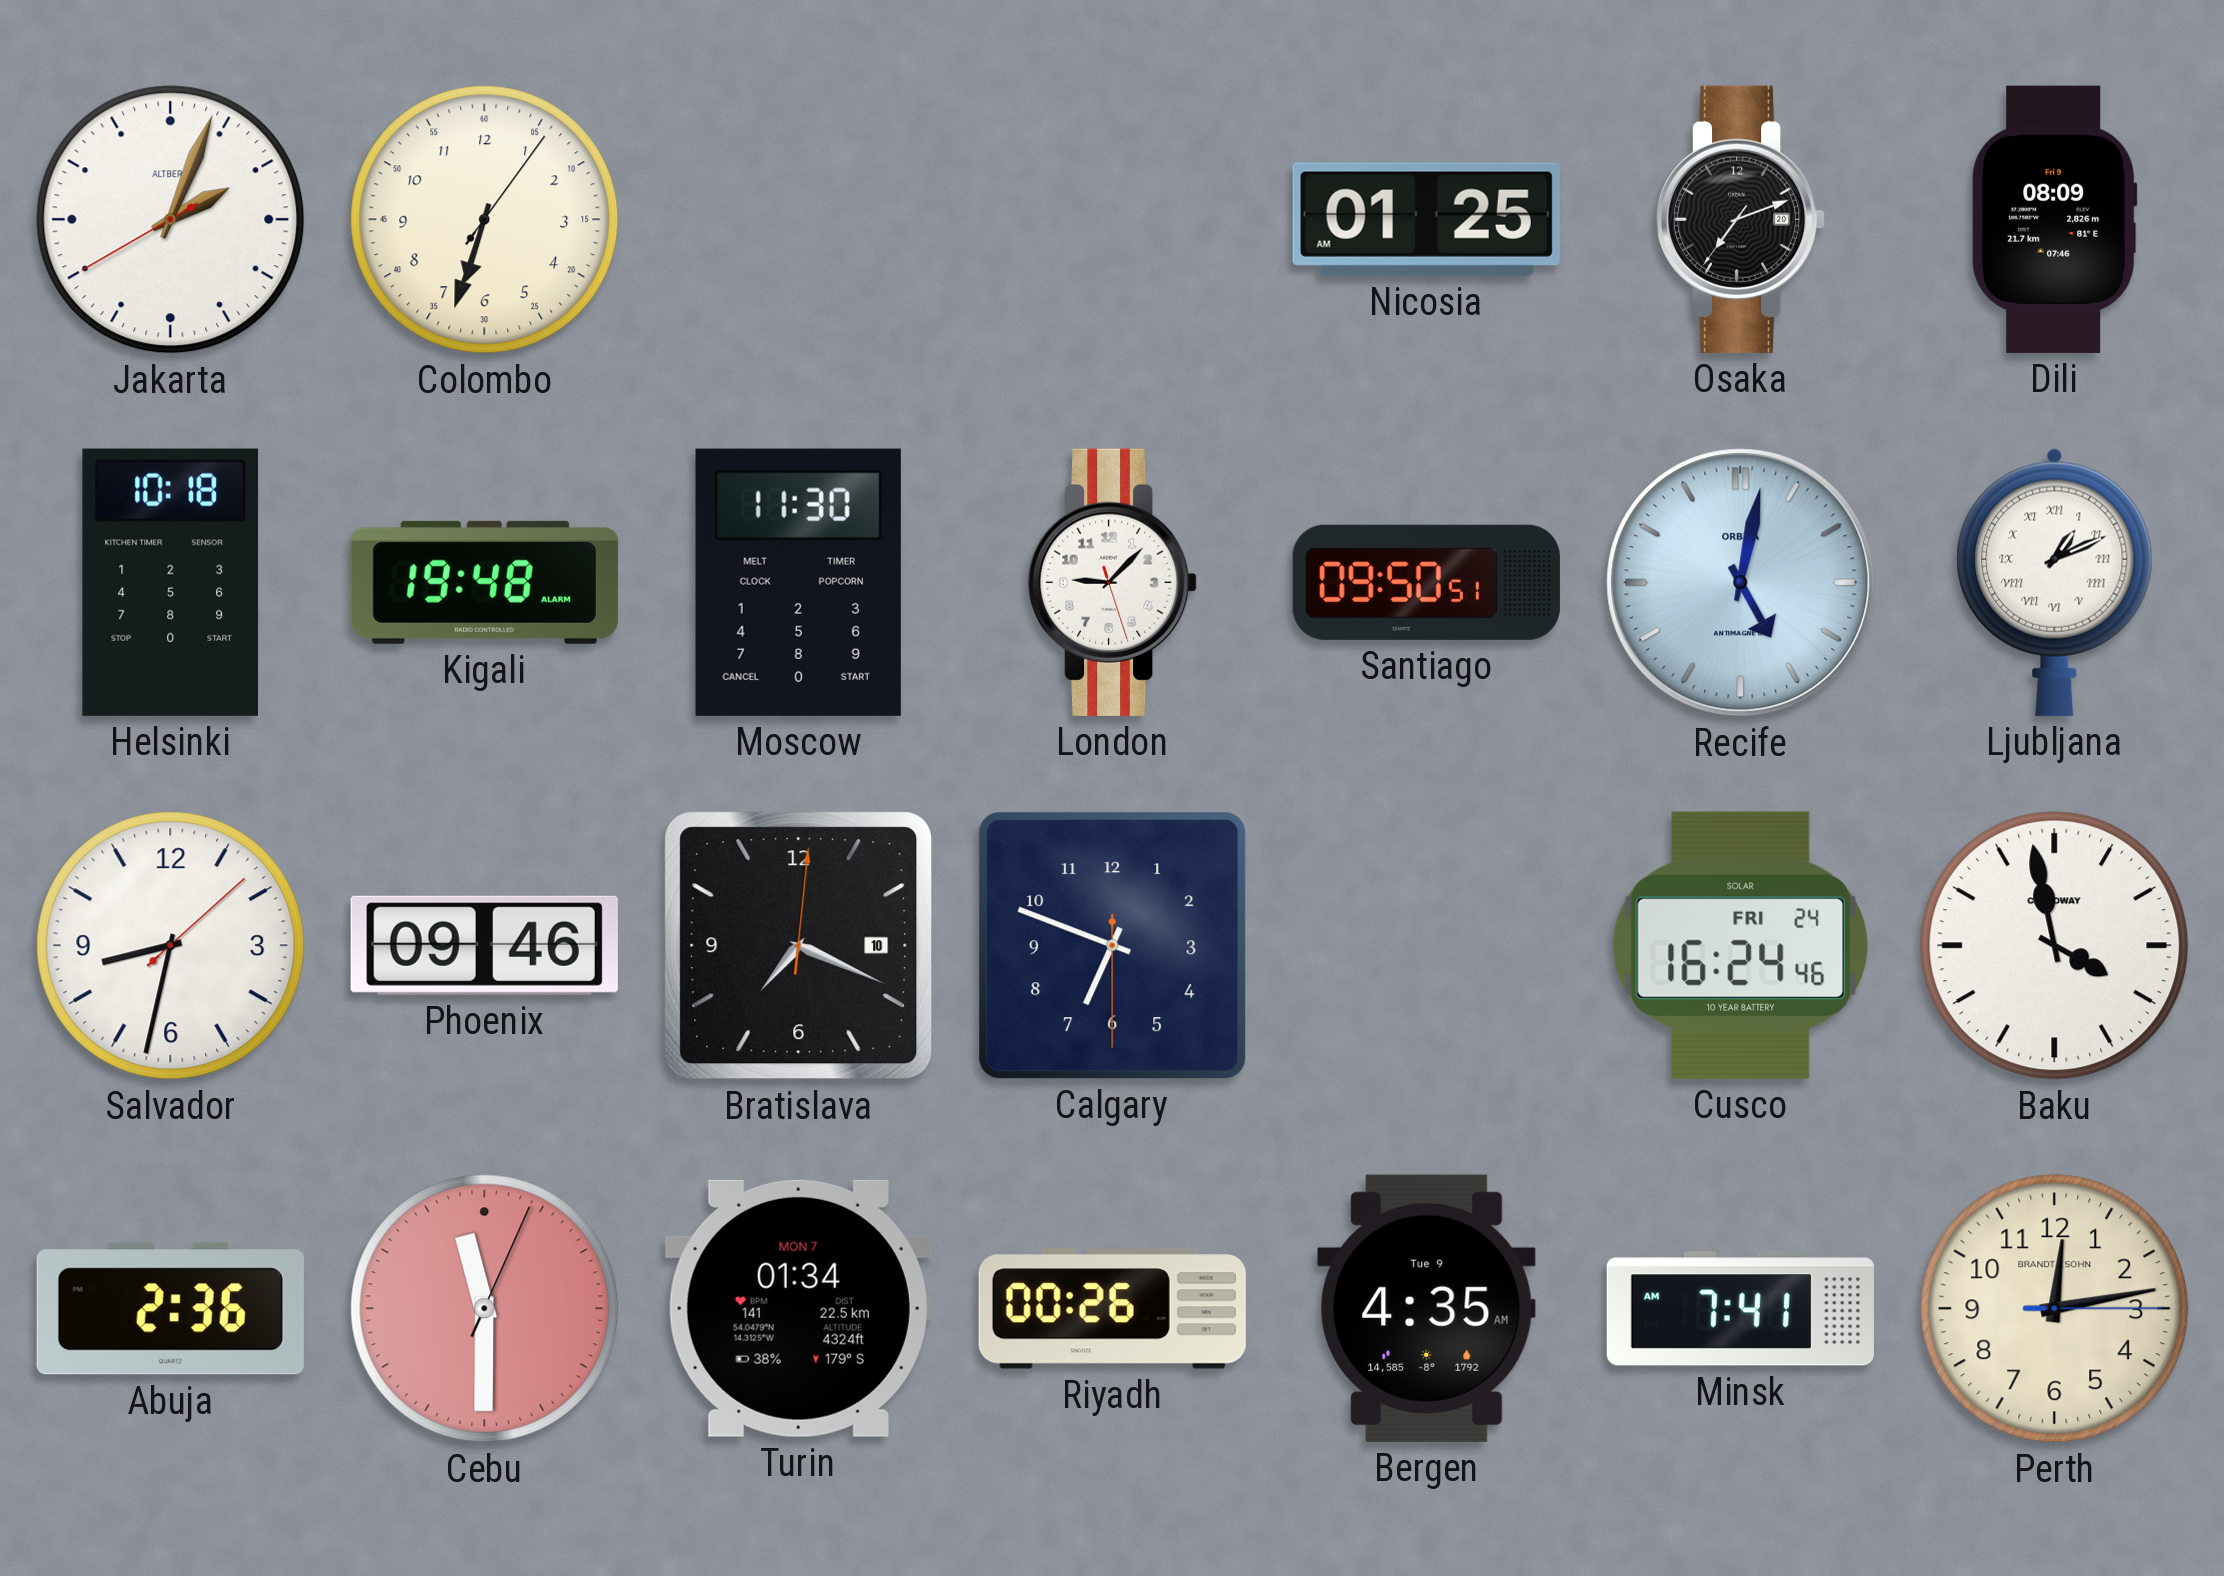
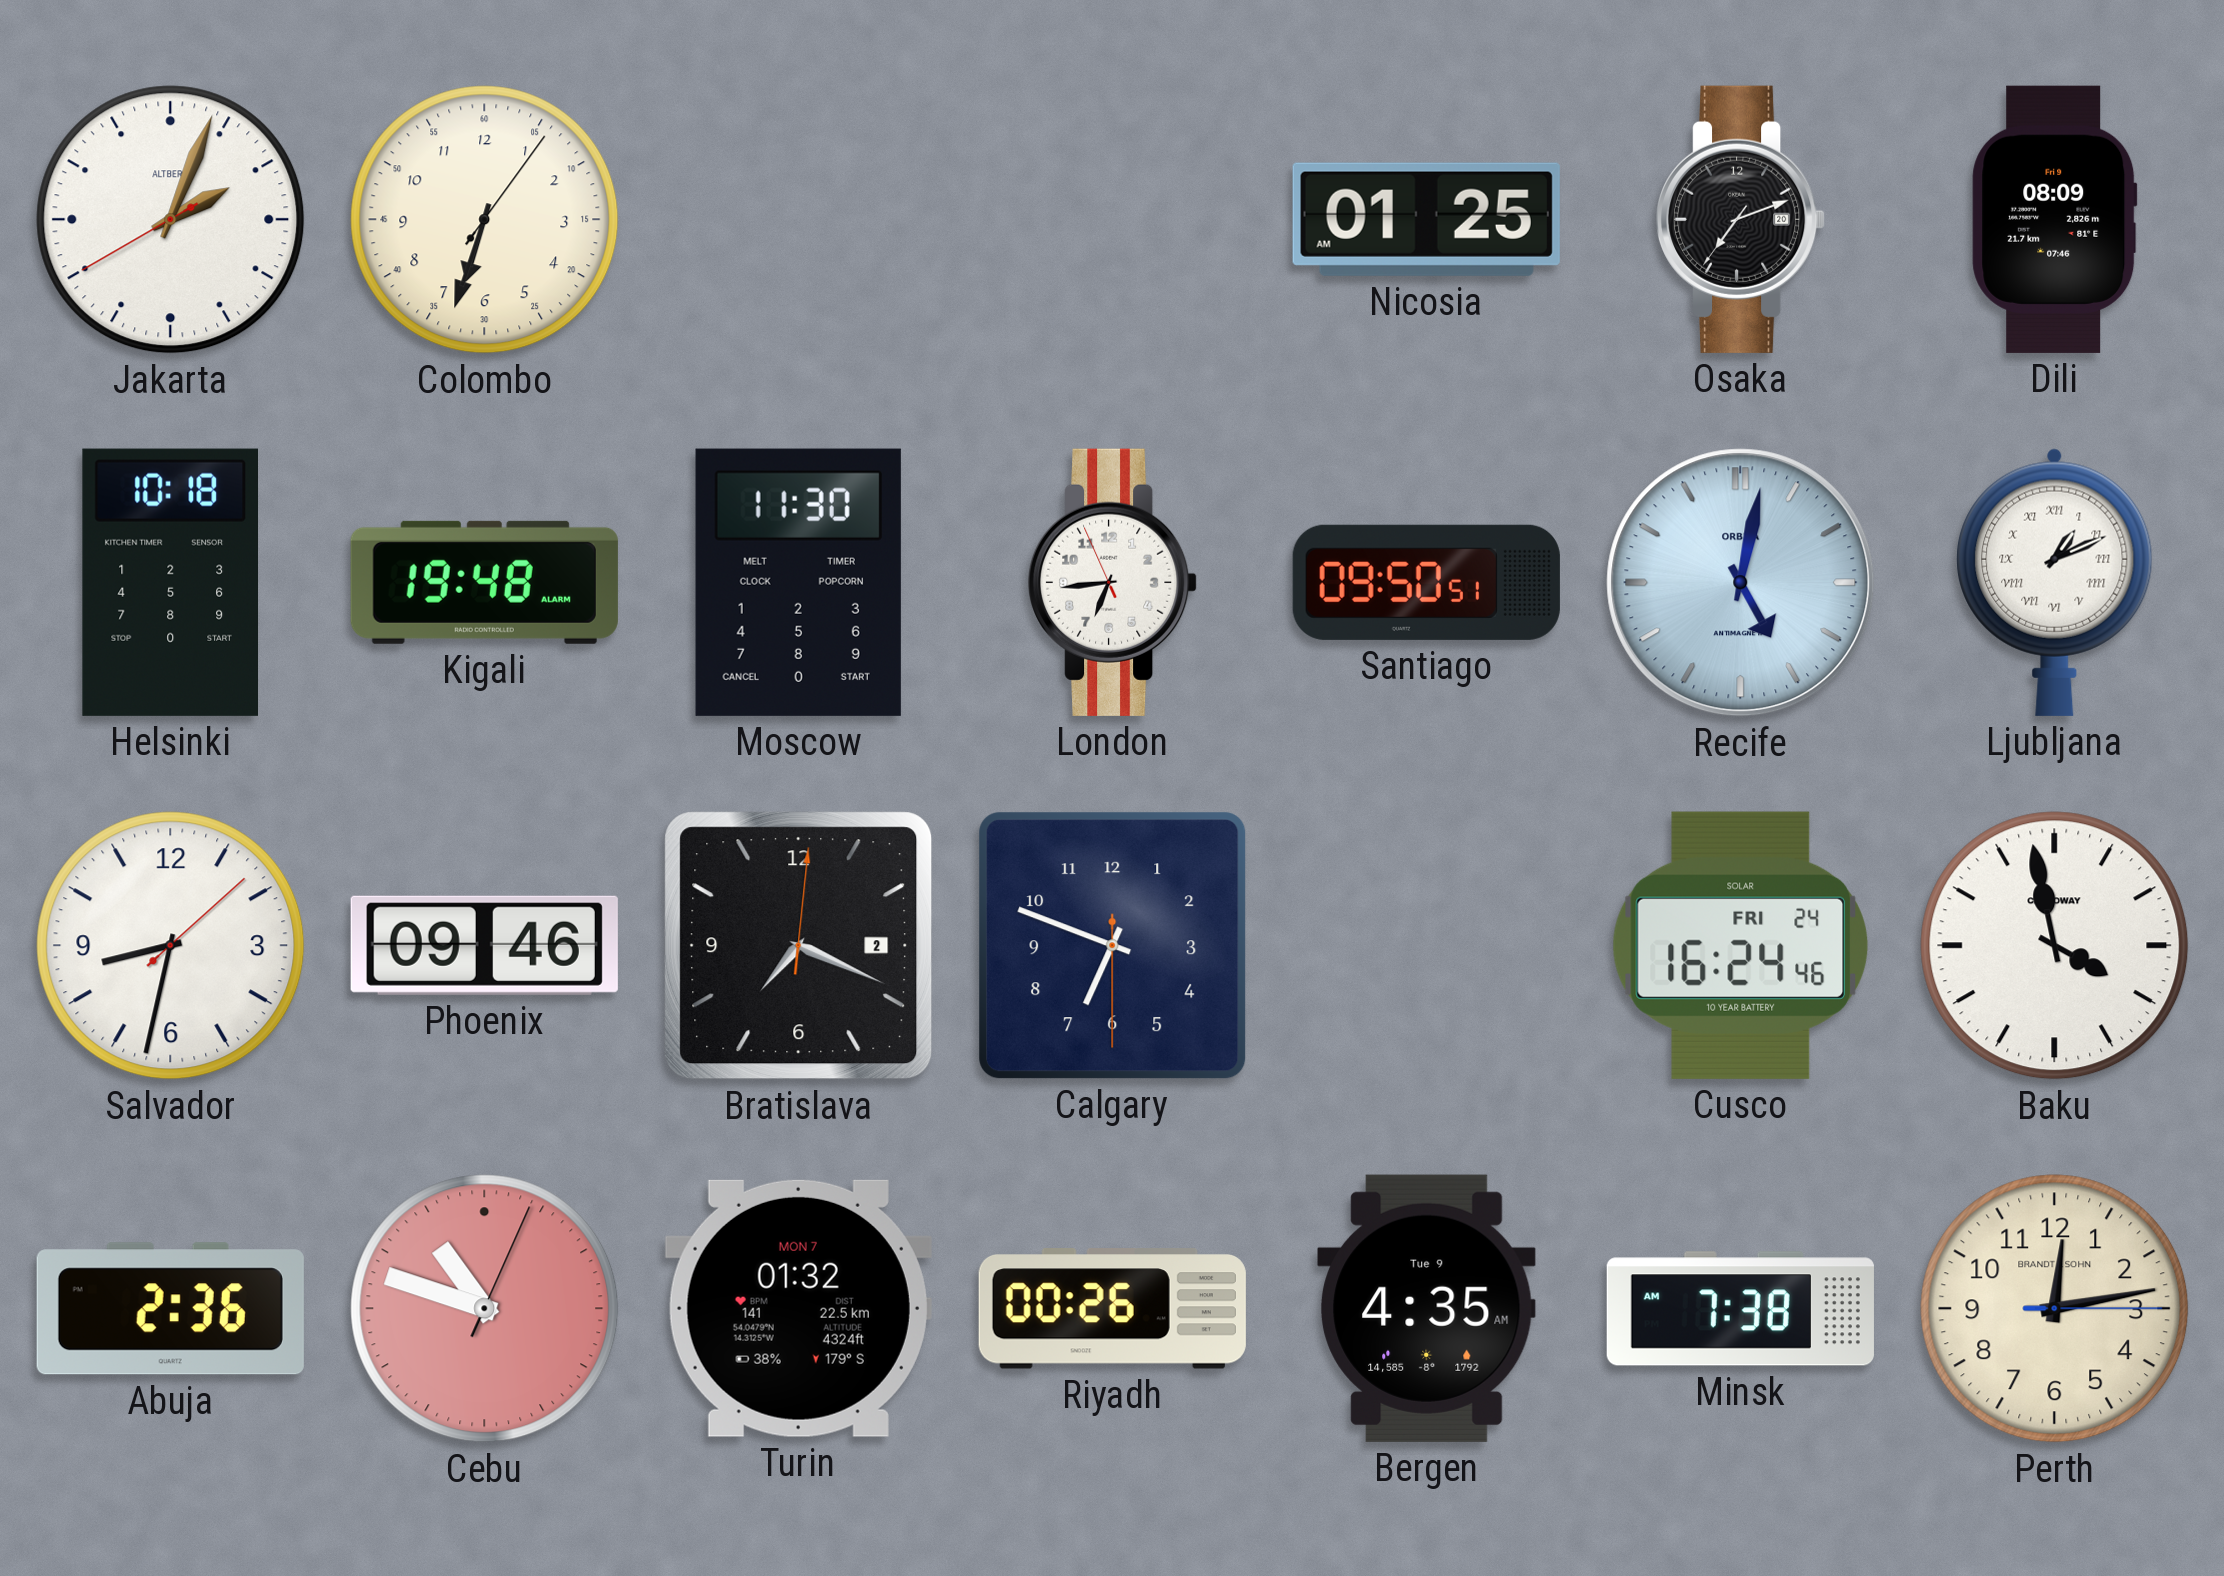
London: 9:07 -> 6:43 (1114, 582)
Bratislava date: 10 -> 2 (799, 946)
Cebu: 11:30 -> 10:48 (485, 1309)
Turin: 01:34 -> 01:32 (798, 1308)
Minsk: 7:41 -> 7:38 (1740, 1309)
